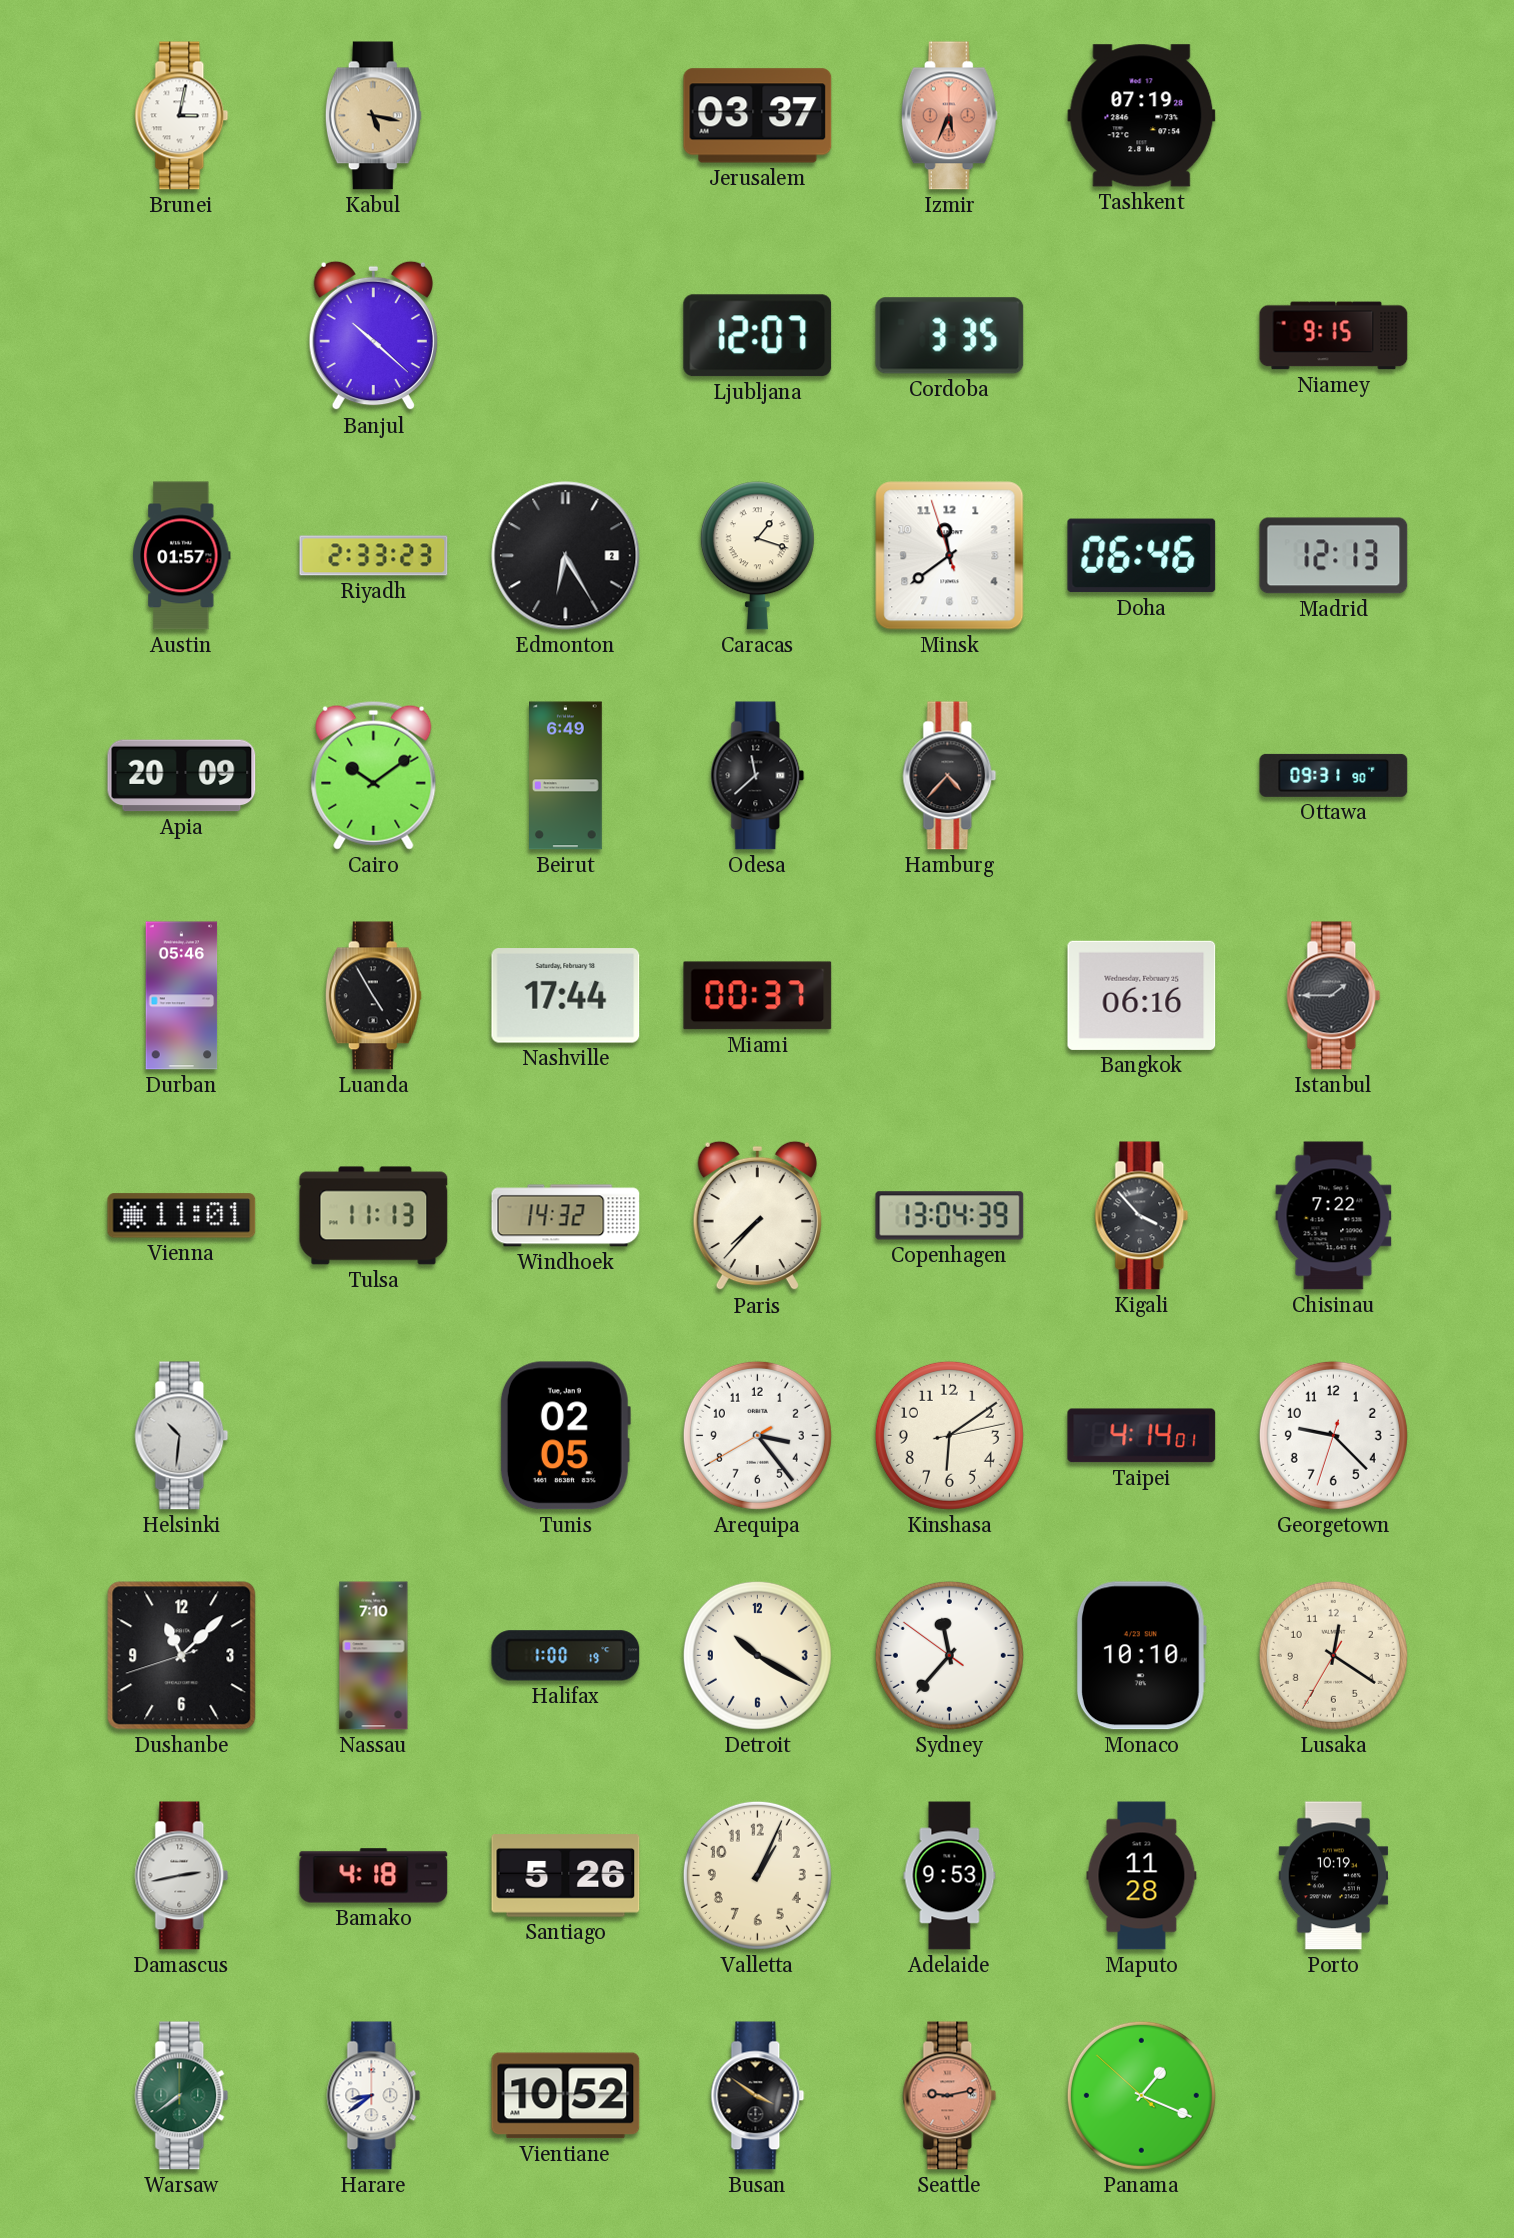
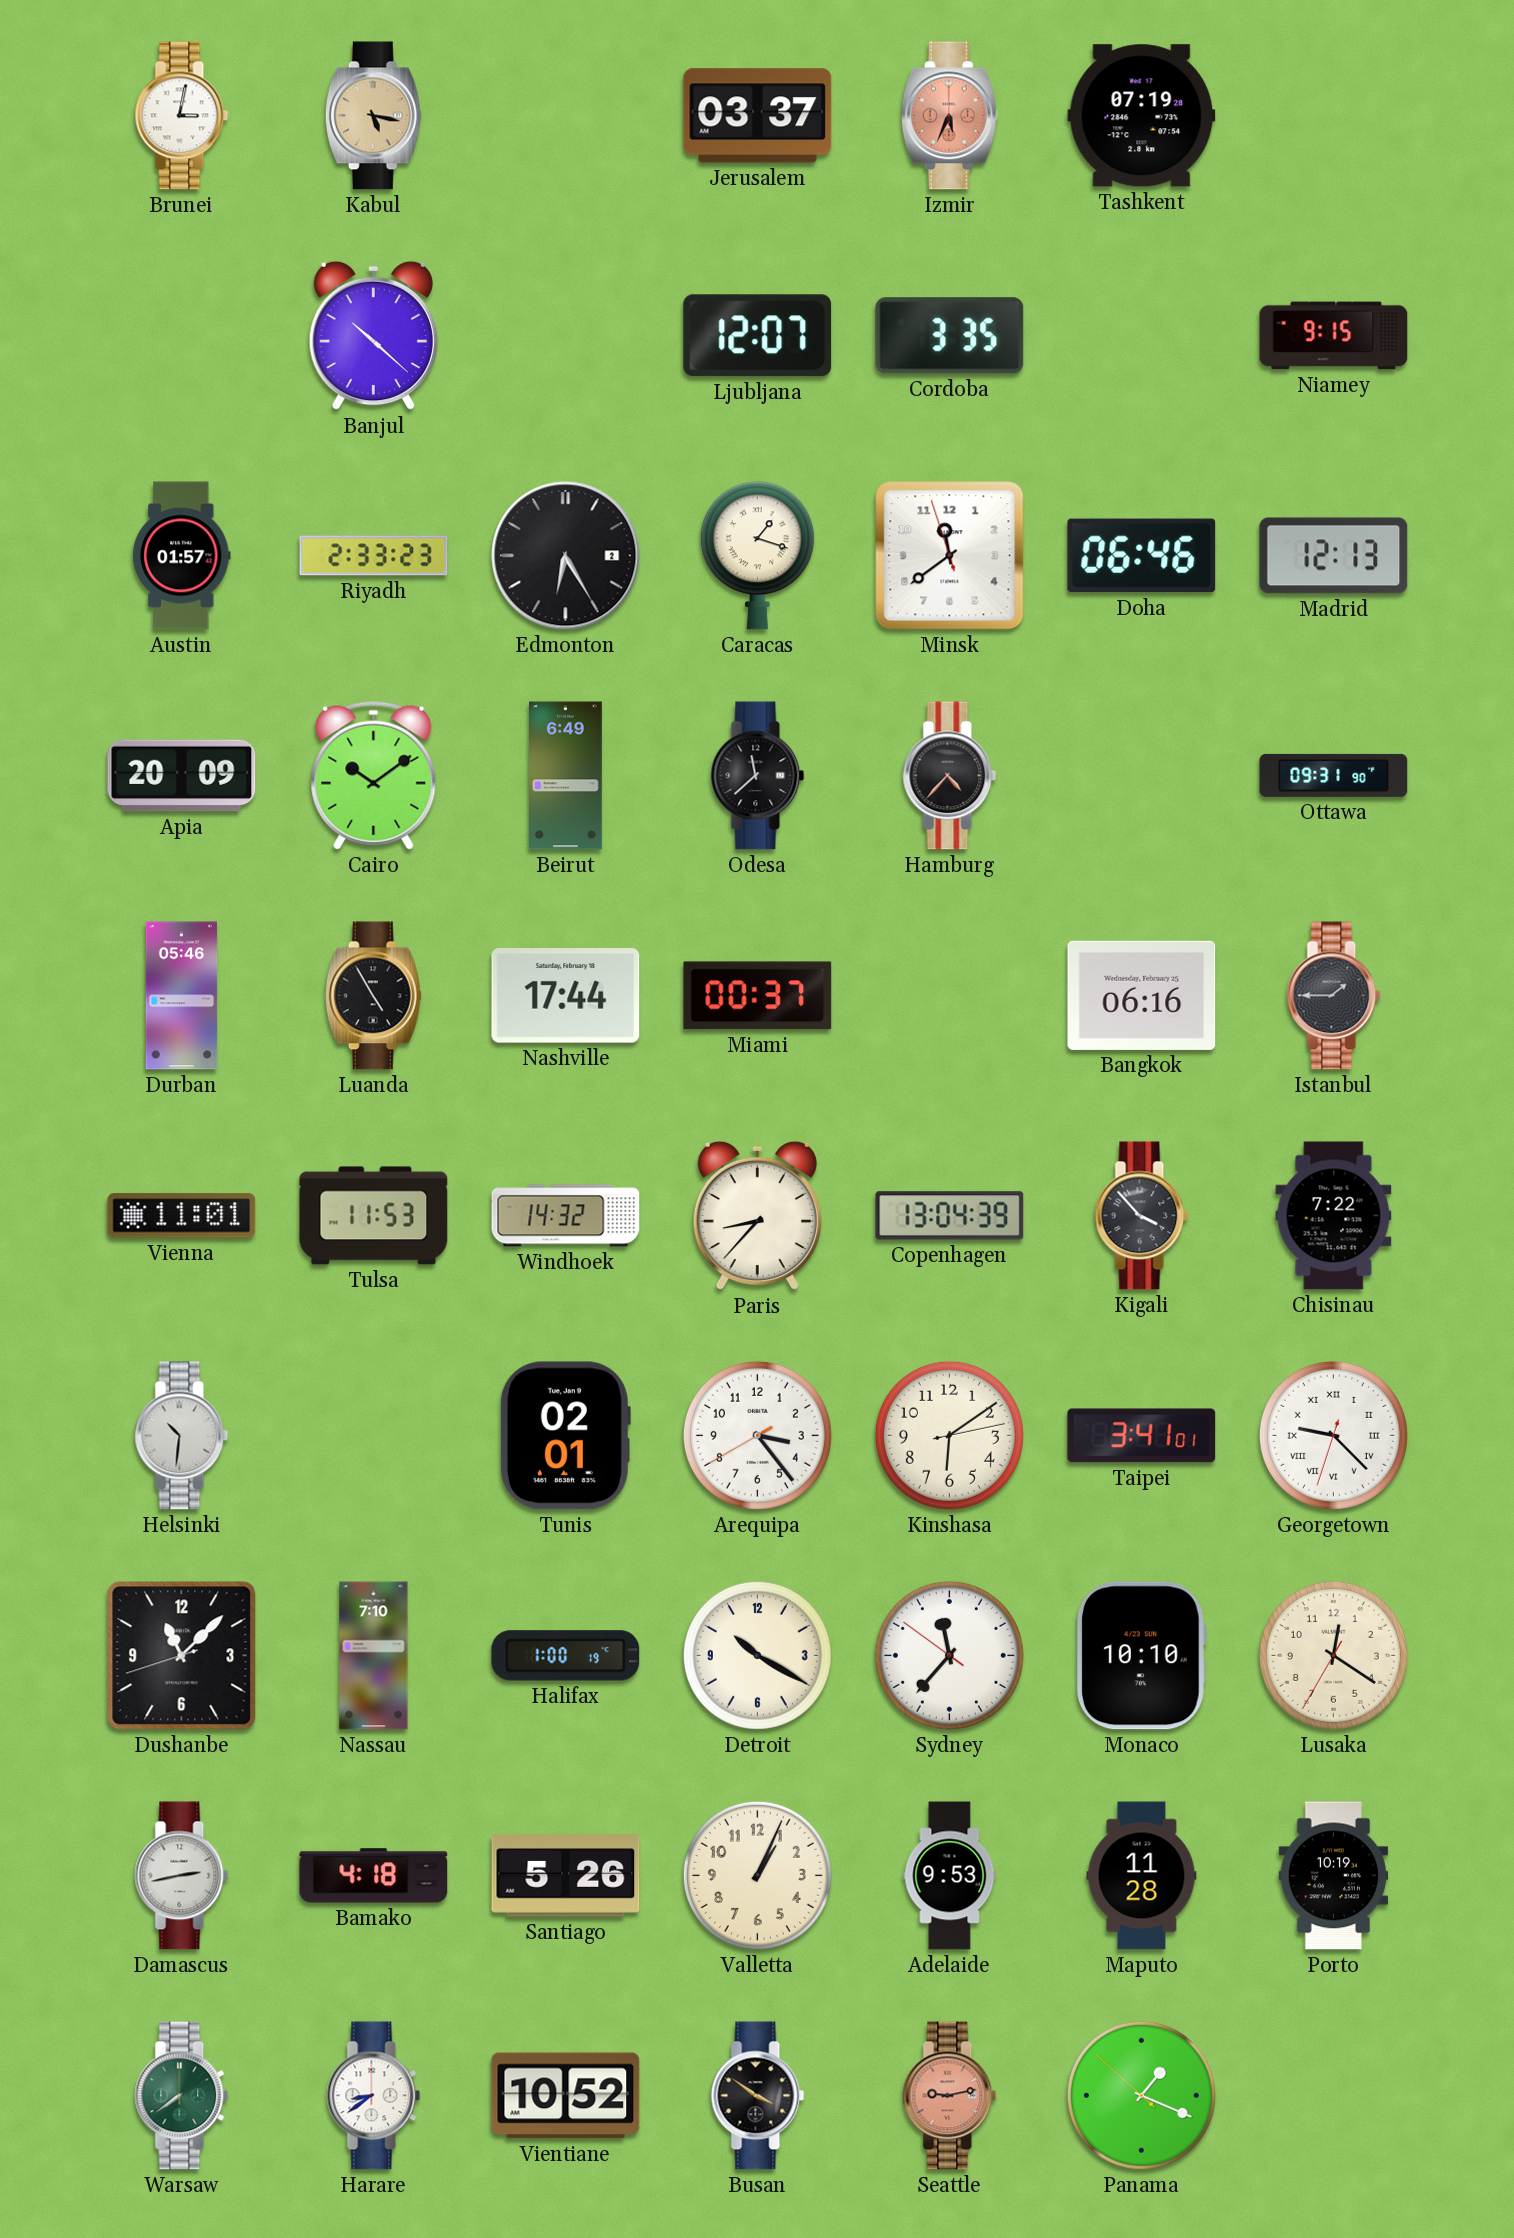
Tulsa: 11:13 -> 11:53 (374, 1216)
Paris: 7:37 -> 8:37 (757, 1216)
Tunis: 02:05 -> 02:01 (565, 1436)
Taipei: 4:14 -> 3:41 (1142, 1436)
Georgetown numerals: Arabic -> Roman (1333, 1435)
